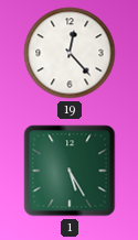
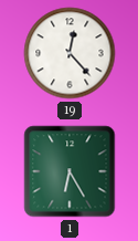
1: 5:25 -> 6:25 (70, 171)
